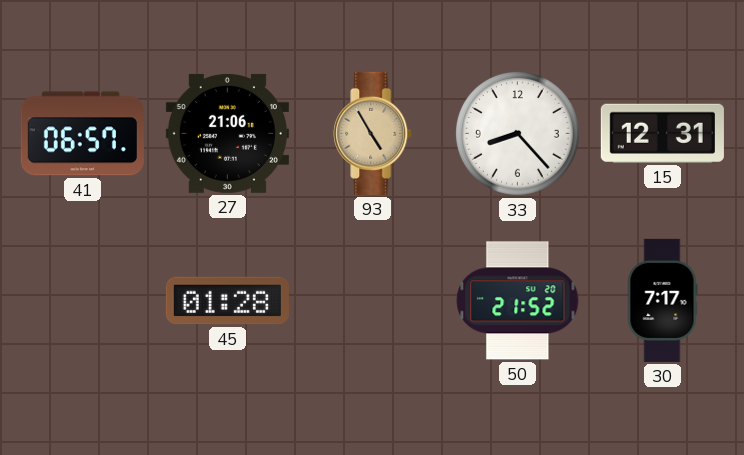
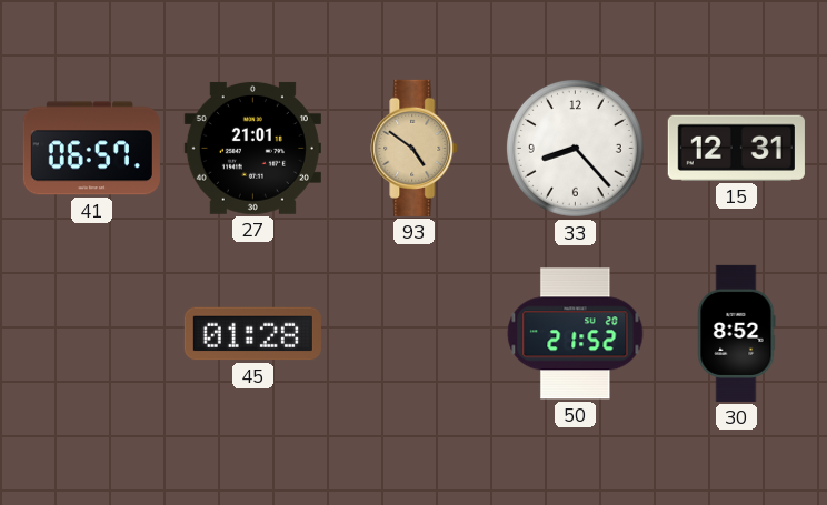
27: 21:06 -> 21:01 (252, 148)
93: 4:55 -> 4:51 (415, 148)
30: 7:17 -> 8:52 (736, 333)
